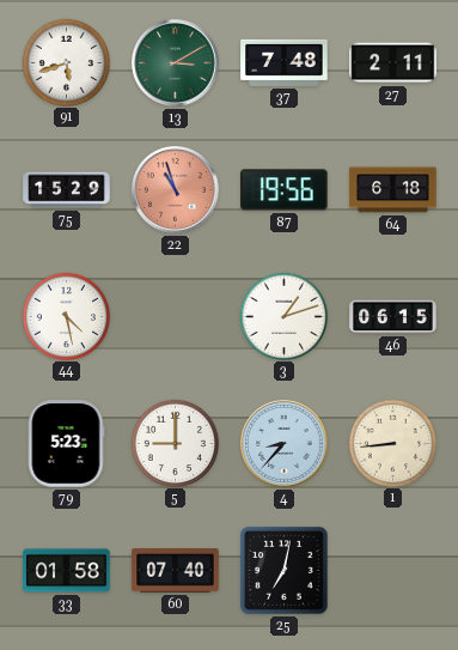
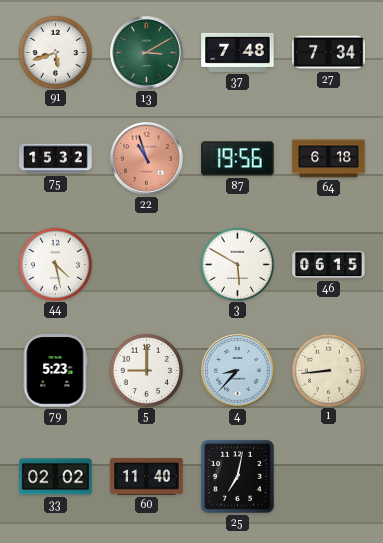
27: 2:11 -> 7:34 (329, 53)
75: 15:29 -> 15:32 (56, 159)
3: 1:12 -> 5:50 (237, 264)
33: 01:58 -> 02:02 (56, 477)
60: 07:40 -> 11:40 (147, 477)
